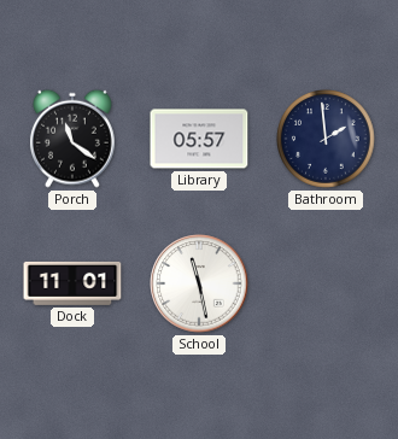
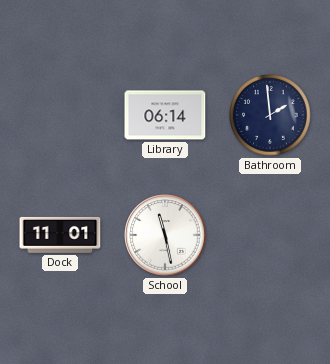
Porch: 11:21 -> none (72, 139)
Library: 05:57 -> 06:14 (165, 115)
